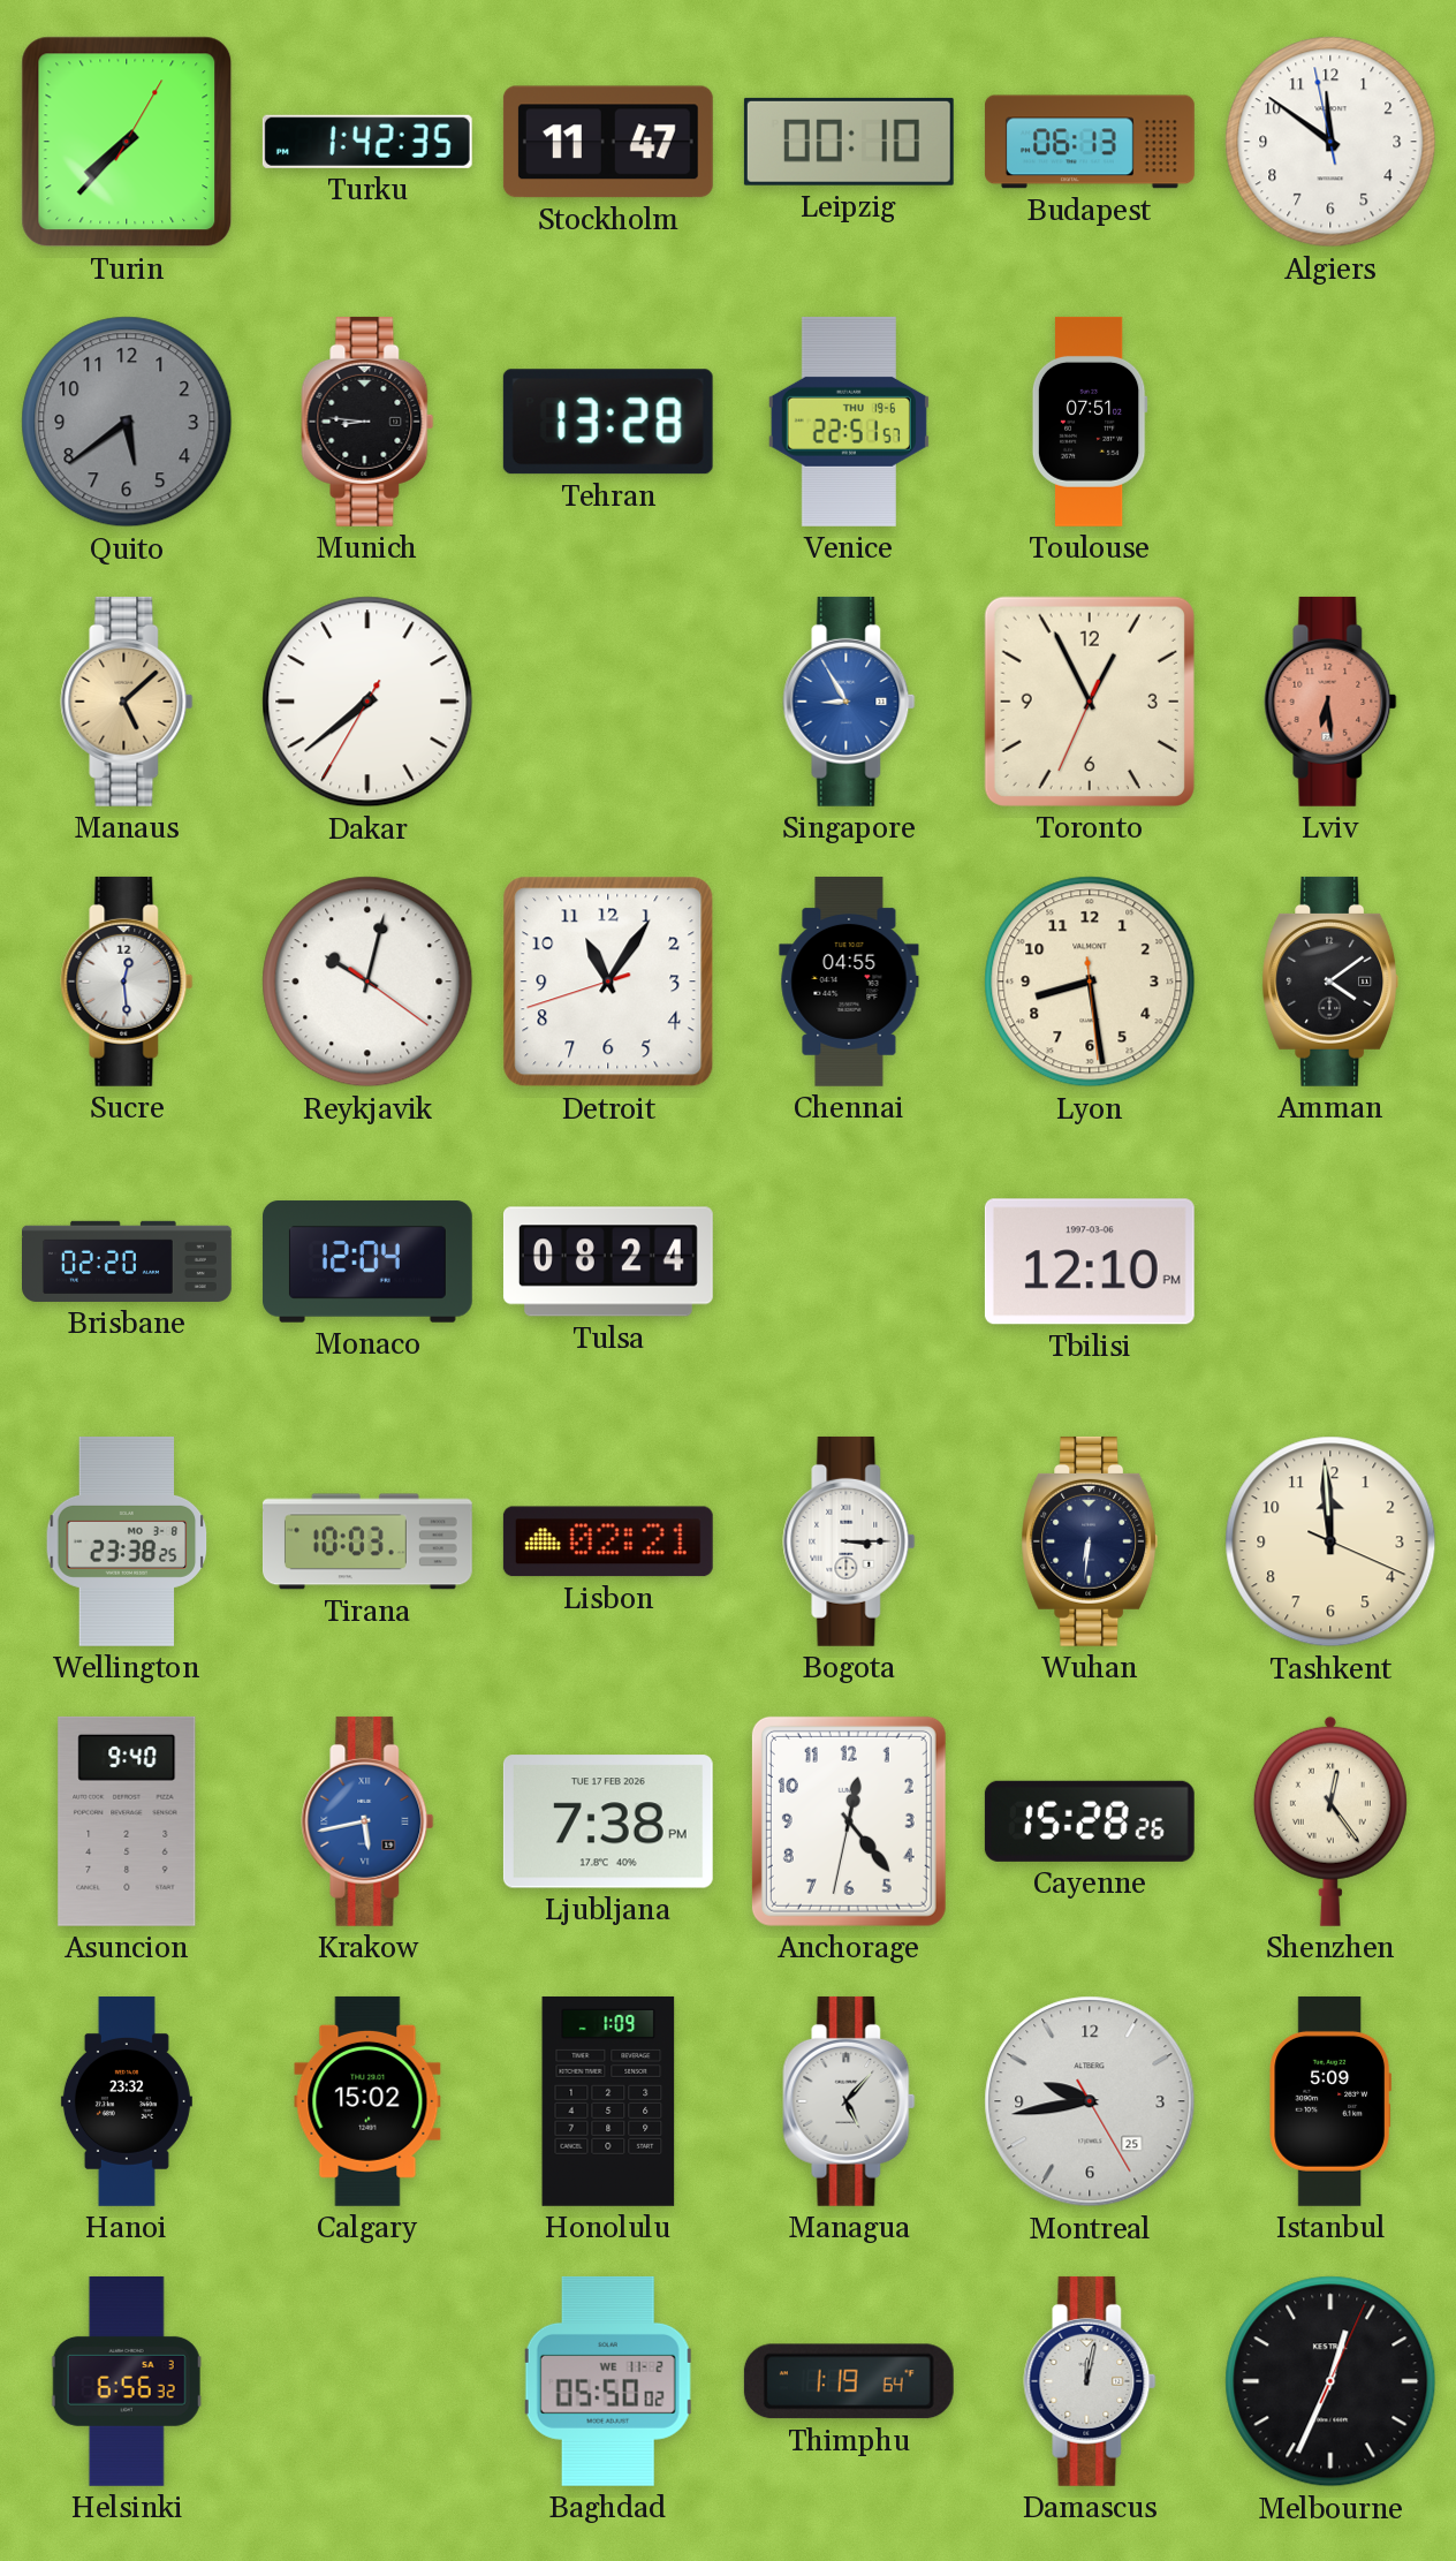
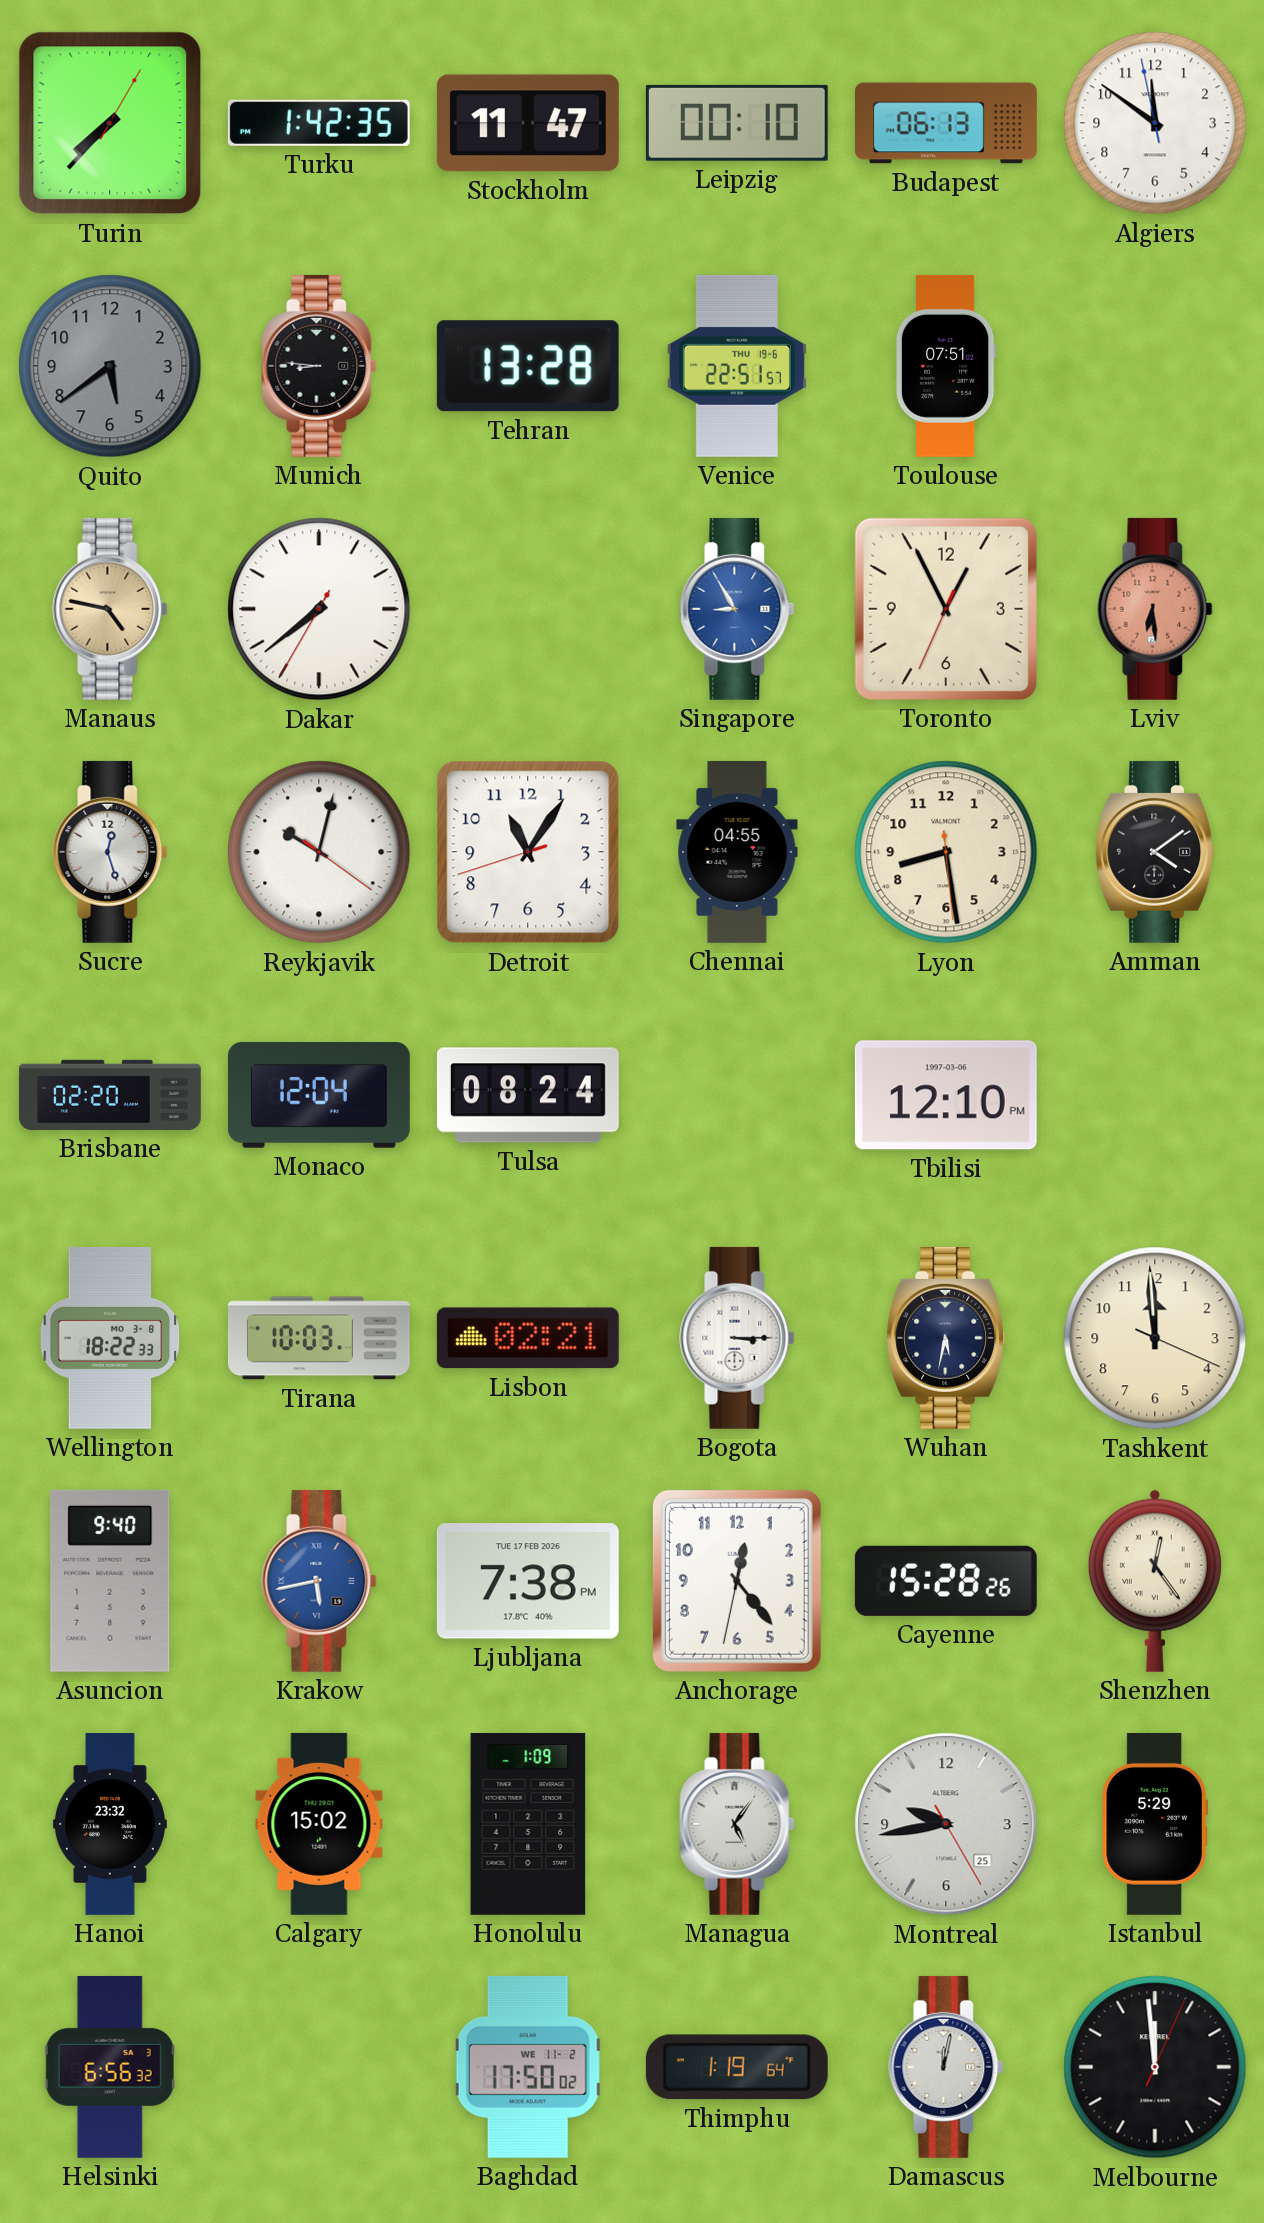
Manaus: 5:08 -> 4:47 (110, 609)
Sucre: 12:29 -> 12:27 (110, 852)
Wellington: 23:38 -> 18:22 (110, 1338)
Wuhan: 6:31 -> 5:32 (946, 1338)
Managua: 5:07 -> 5:06 (737, 1824)
Istanbul: 5:09 -> 5:29 (1155, 1824)
Baghdad: 05:50 -> 17:50 (528, 2067)
Melbourne: 12:34 -> 11:59 (1155, 2067)
